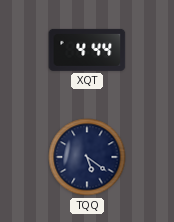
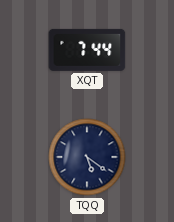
XQT: 4:44 -> 7:44 (87, 50)
